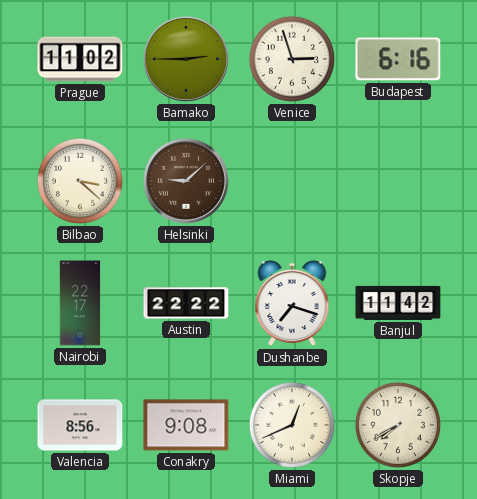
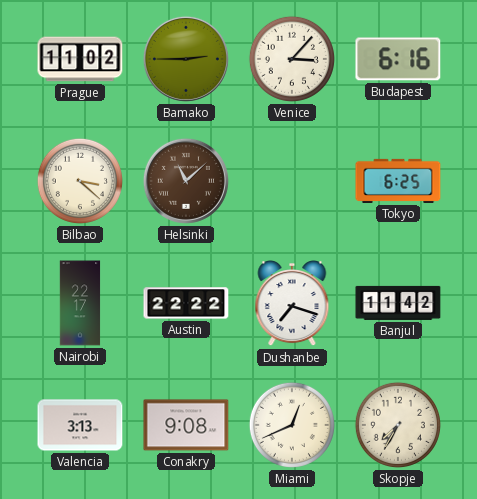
Venice: 2:57 -> 3:07 (292, 59)
Helsinki: 9:08 -> 11:08 (186, 181)
Tokyo: none -> 6:25 (398, 181)
Valencia: 8:56 -> 3:13 (80, 425)
Skopje: 7:40 -> 7:35 (398, 425)
